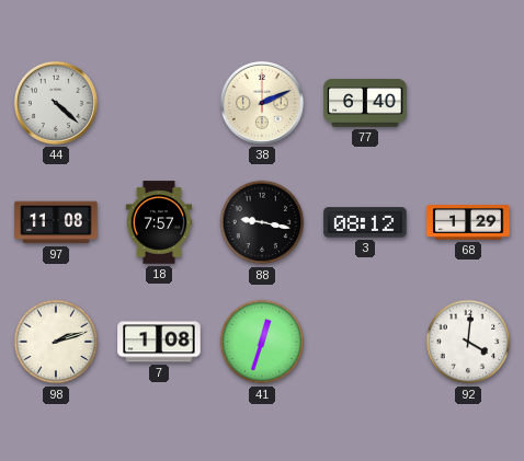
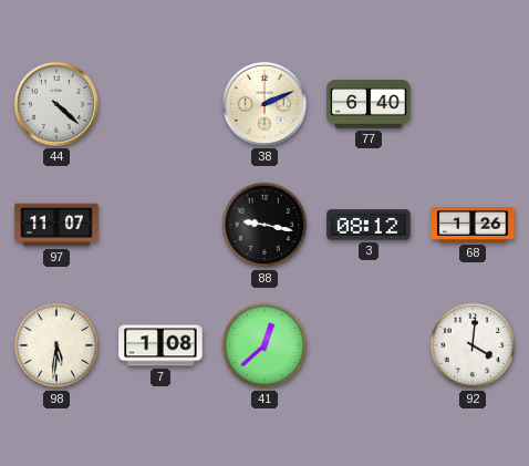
97: 11:08 -> 11:07 (56, 225)
18: 7:57 -> none (159, 222)
68: 1:29 -> 1:26 (473, 226)
98: 2:12 -> 5:31 (56, 345)
41: 12:33 -> 12:38 (264, 345)
